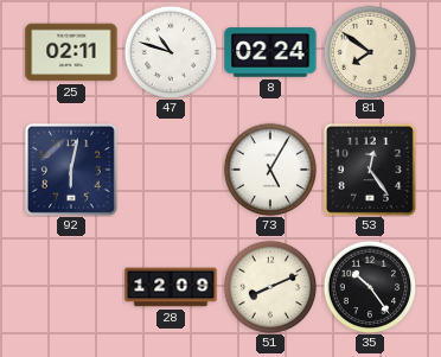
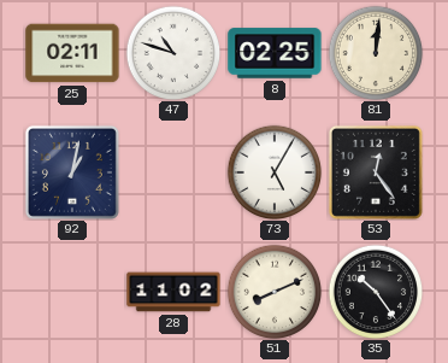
8: 02:24 -> 02:25 (275, 53)
81: 7:51 -> 12:01 (376, 53)
92: 6:02 -> 1:02 (72, 172)
28: 12:09 -> 11:02 (173, 292)
